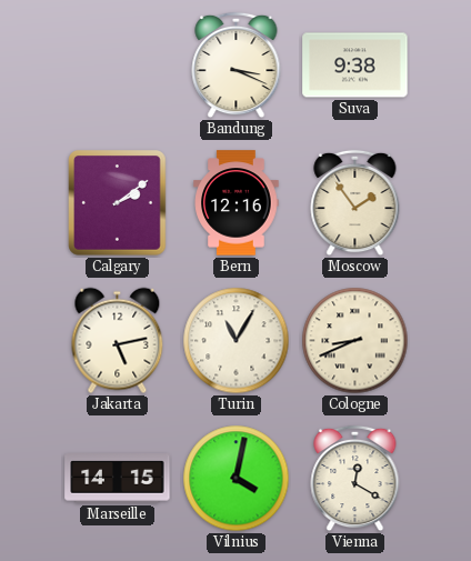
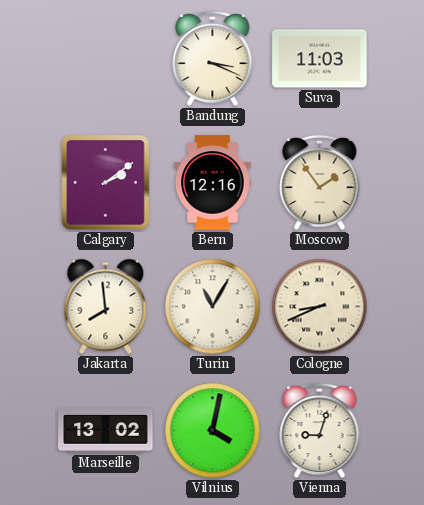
Suva: 9:38 -> 11:03 (320, 59)
Jakarta: 5:13 -> 7:59 (106, 307)
Marseille: 14:15 -> 13:02 (106, 431)
Vienna: 12:20 -> 9:03 (320, 431)
